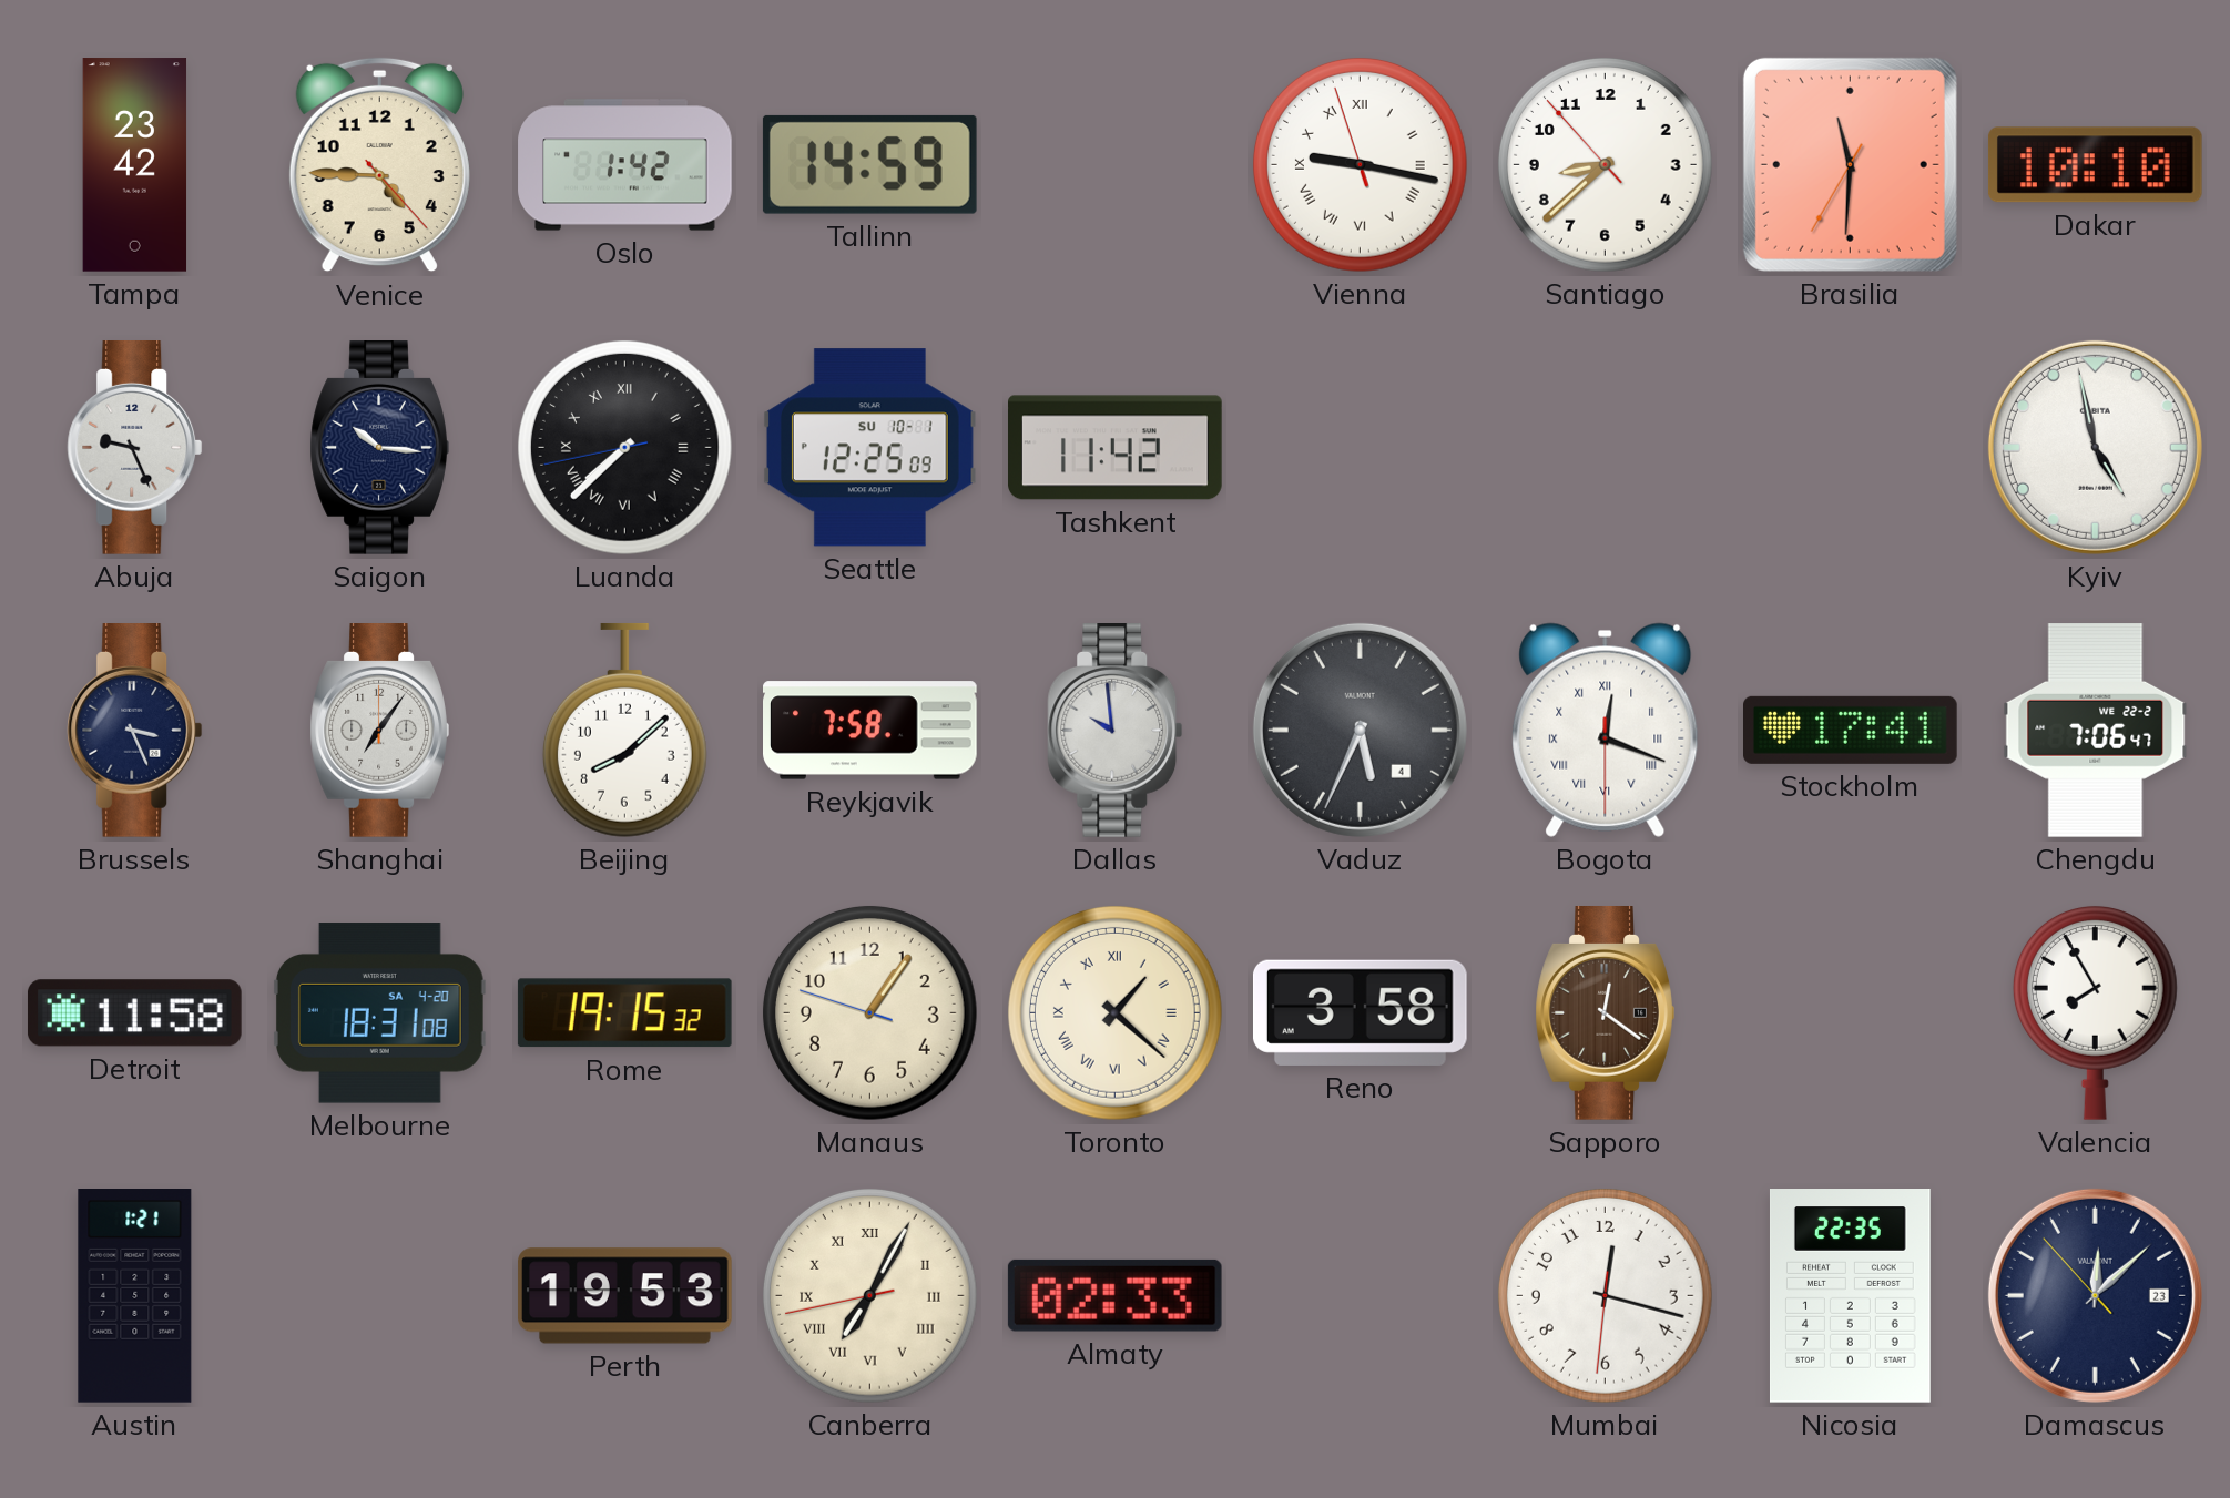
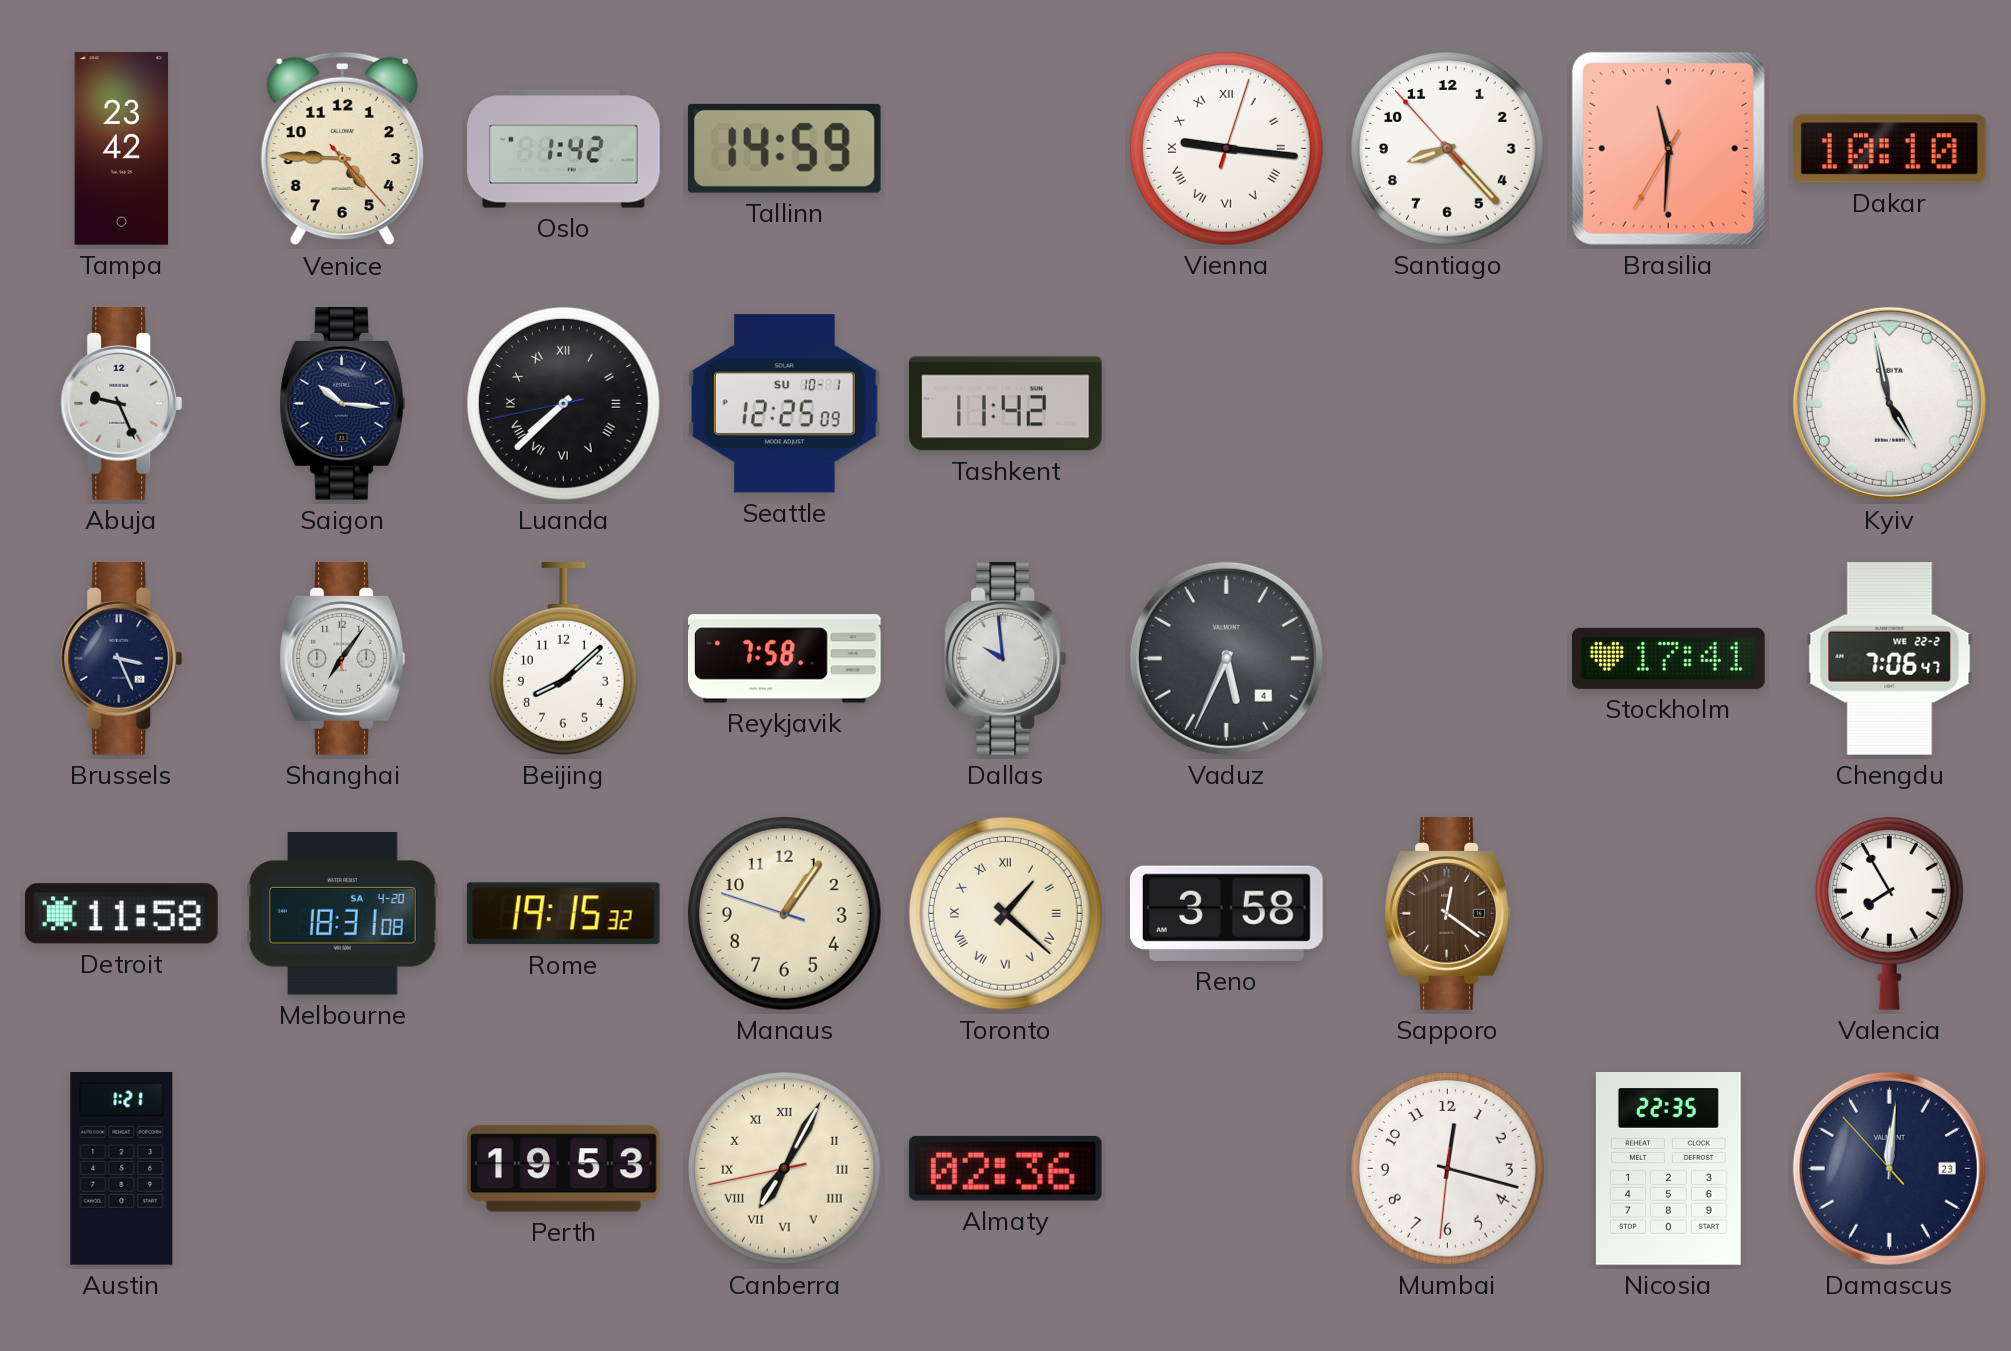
Vienna: 9:16:57 -> 9:16:03 (1226, 148)
Santiago: 8:37 -> 8:22 (1447, 148)
Bogota: 12:18 -> none (1606, 730)
Almaty: 02:33 -> 02:36 (1005, 1168)
Damascus: 12:07 -> 12:00 (1889, 1168)
